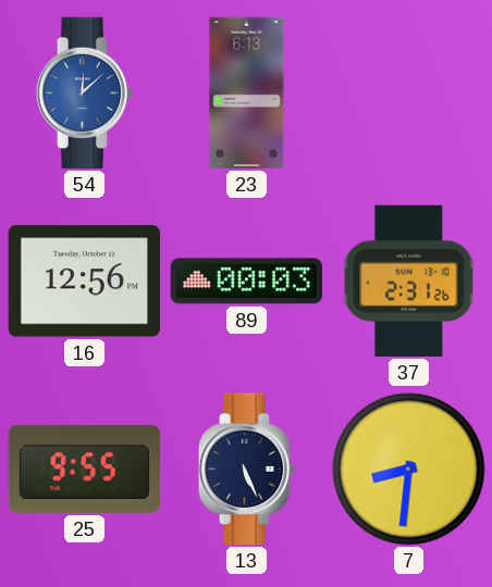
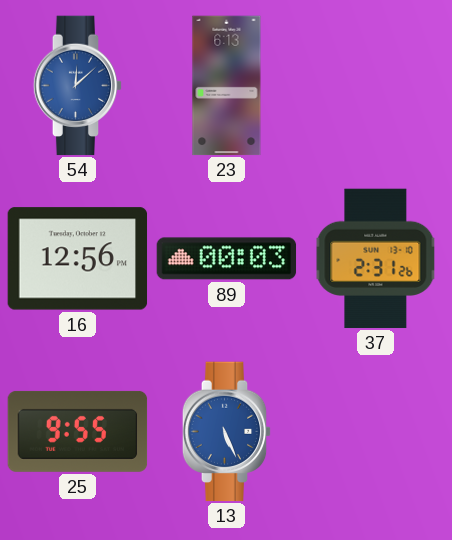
13 dial: navy -> blue (227, 432)
7: 8:31 -> none (409, 470)
